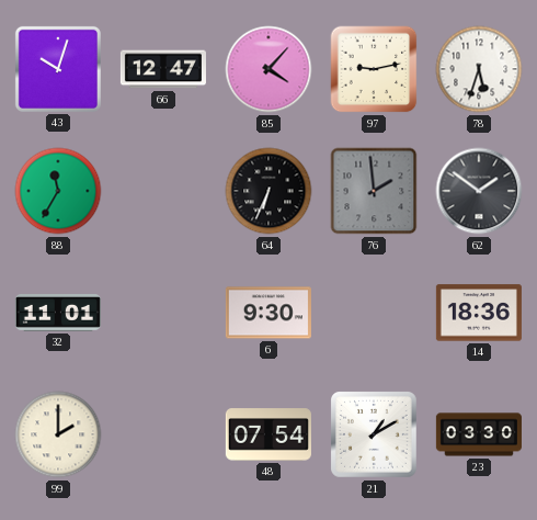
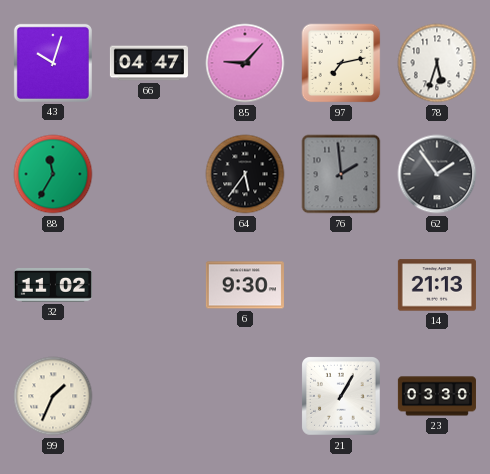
66: 12:47 -> 04:47 (149, 63)
85: 4:07 -> 9:07 (245, 63)
97: 9:13 -> 7:13 (341, 63)
64: 6:34 -> 5:36 (245, 174)
62: 1:51 -> 1:54 (437, 174)
32: 11:01 -> 11:02 (53, 286)
14: 18:36 -> 21:13 (437, 285)
99: 2:00 -> 1:34 (53, 396)
48: 07:54 -> none (268, 434)
21: 1:10 -> 1:05 (342, 397)
